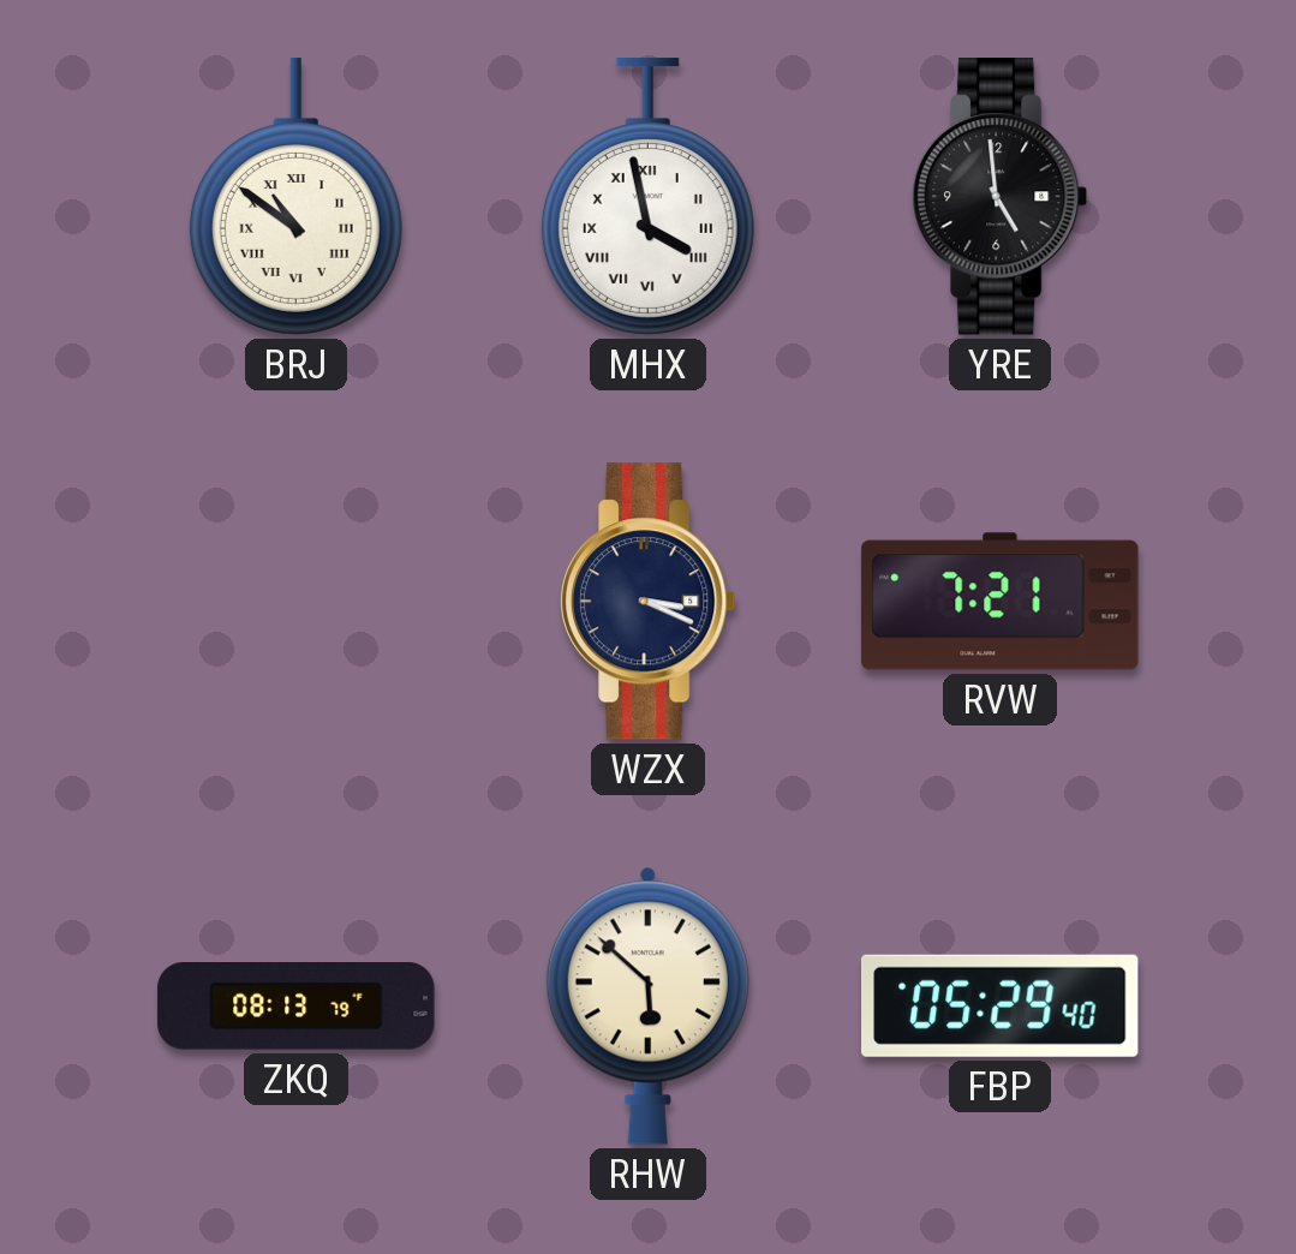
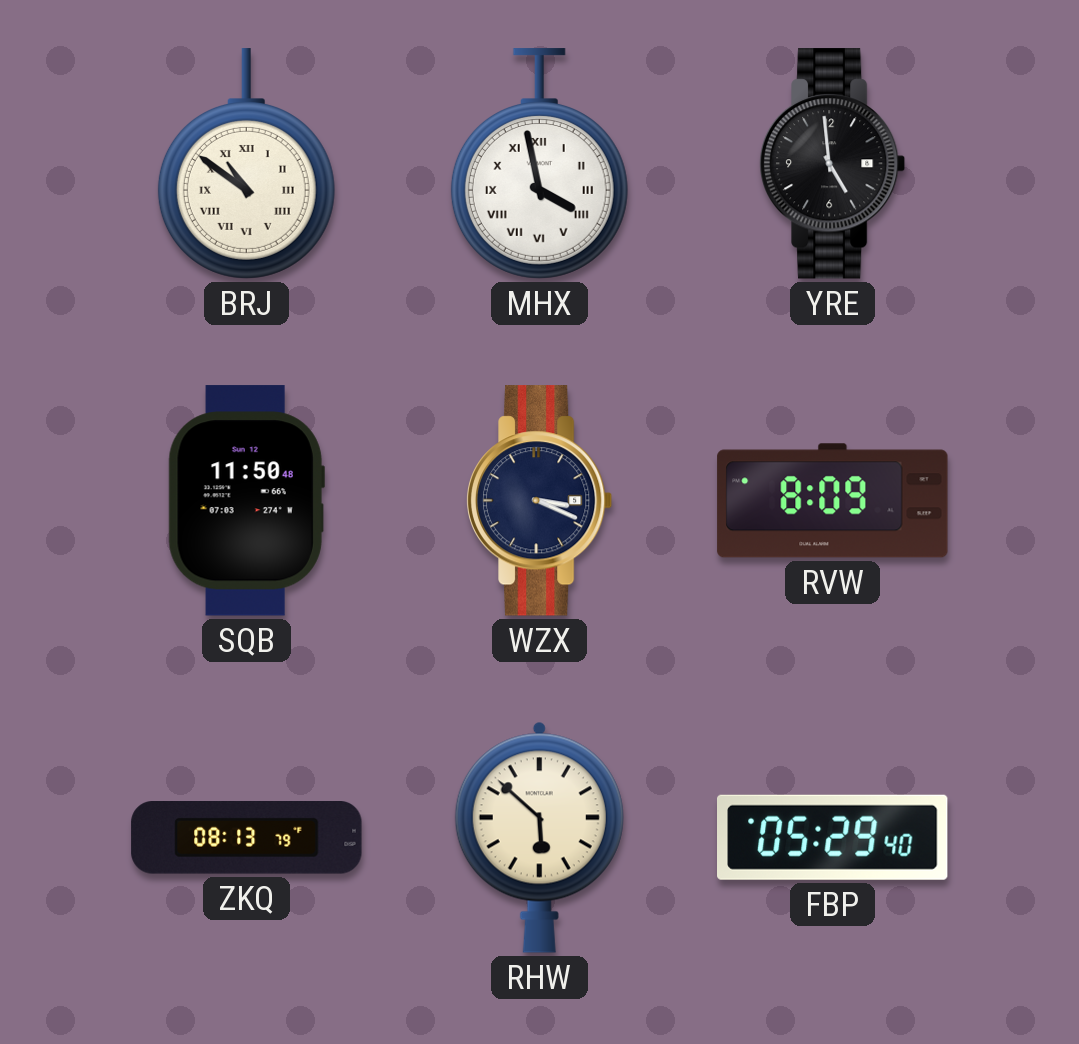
SQB: none -> 11:50 (246, 501)
RVW: 7:21 -> 8:09 (833, 501)
